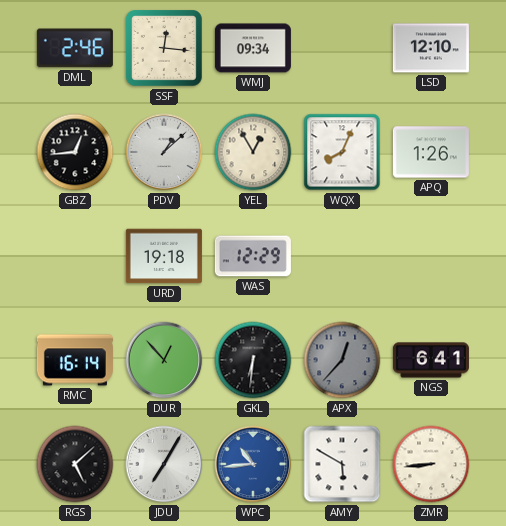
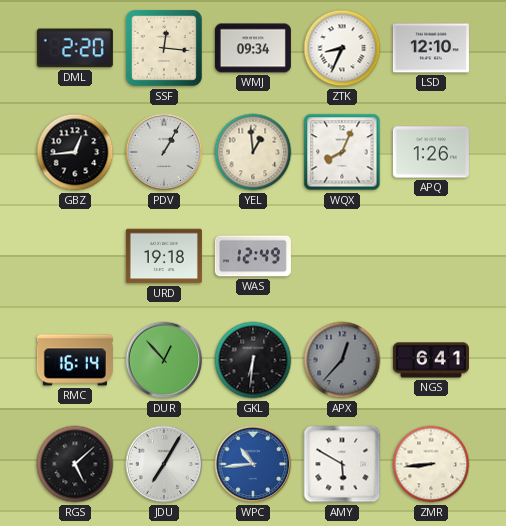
DML: 2:46 -> 2:20 (75, 48)
ZTK: none -> 8:34 (342, 48)
PDV: 1:08 -> 1:05 (164, 152)
YEL: 12:55 -> 12:59 (253, 152)
WAS: 12:29 -> 12:49 (253, 256)
